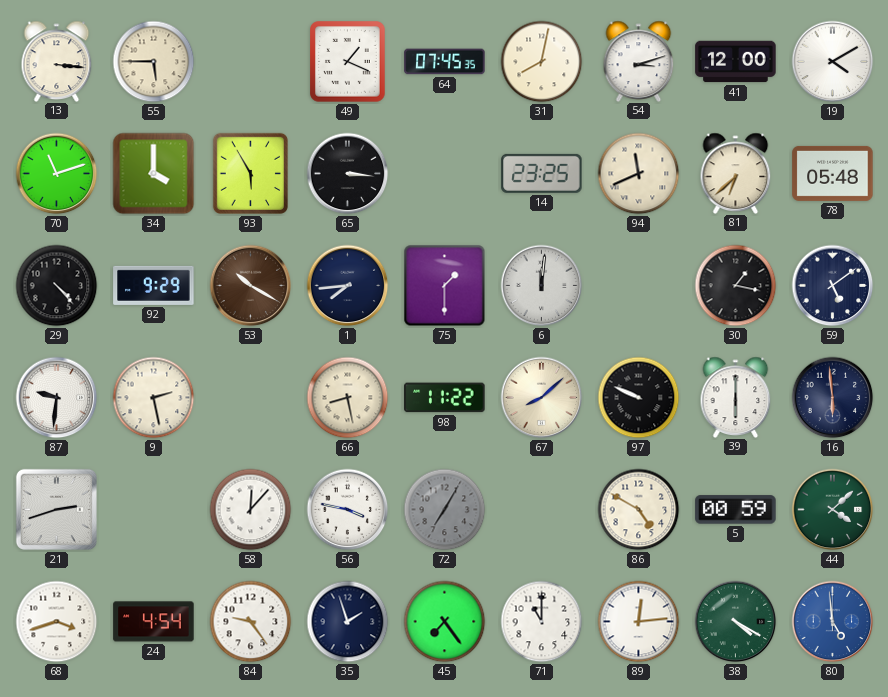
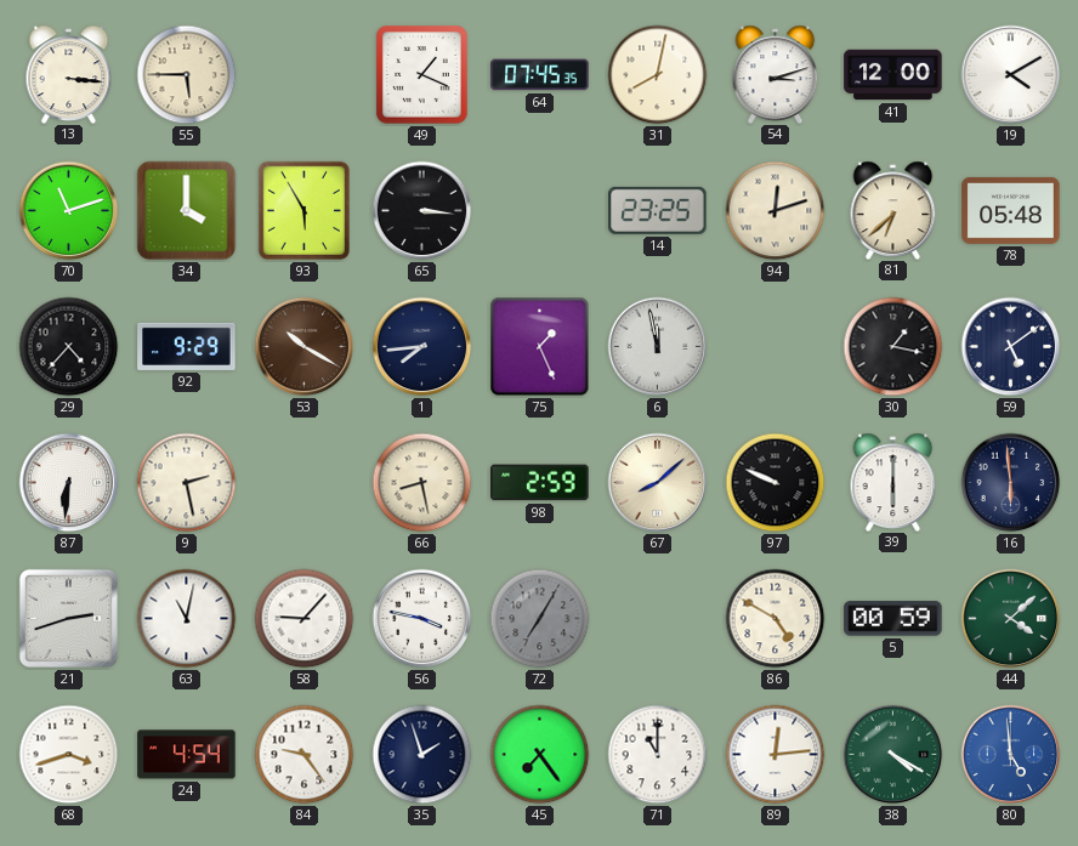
94: 11:41 -> 12:12 (776, 211)
29: 4:23 -> 4:37 (69, 347)
75: 1:30 -> 1:26 (540, 347)
6: 12:01 -> 11:58 (658, 347)
87: 9:31 -> 6:31 (69, 483)
98: 11:22 -> 2:59 (540, 483)
63: none -> 11:02 (187, 619)
58: 12:07 -> 9:07 (305, 619)
